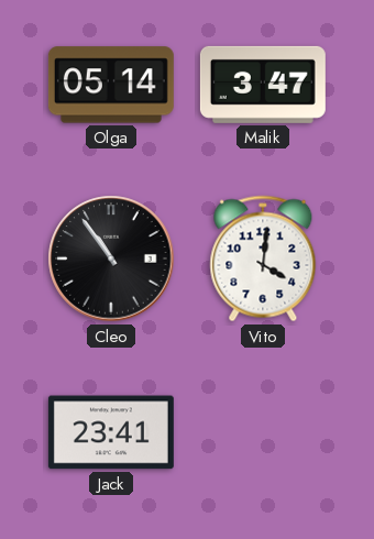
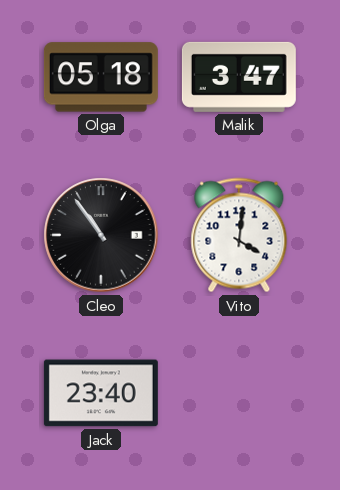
Olga: 05:14 -> 05:18 (101, 77)
Jack: 23:41 -> 23:40 (101, 393)
